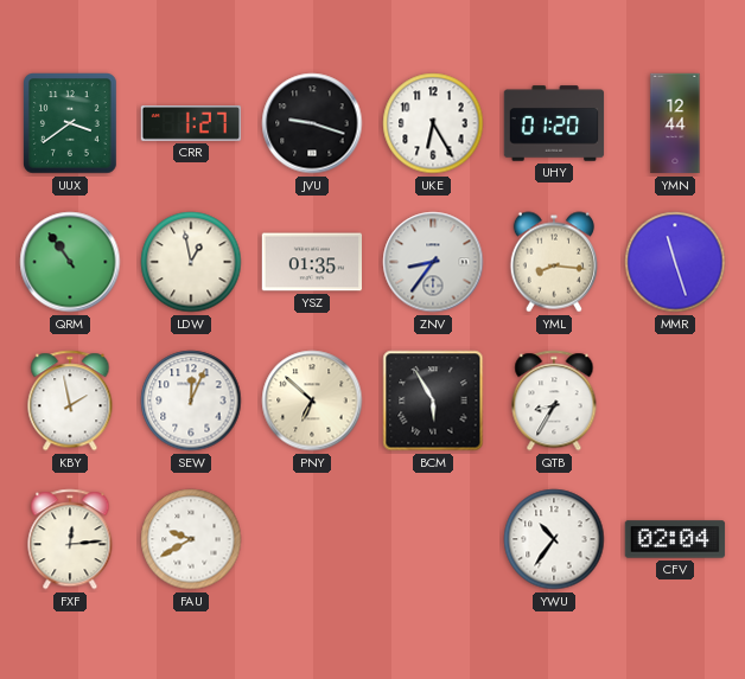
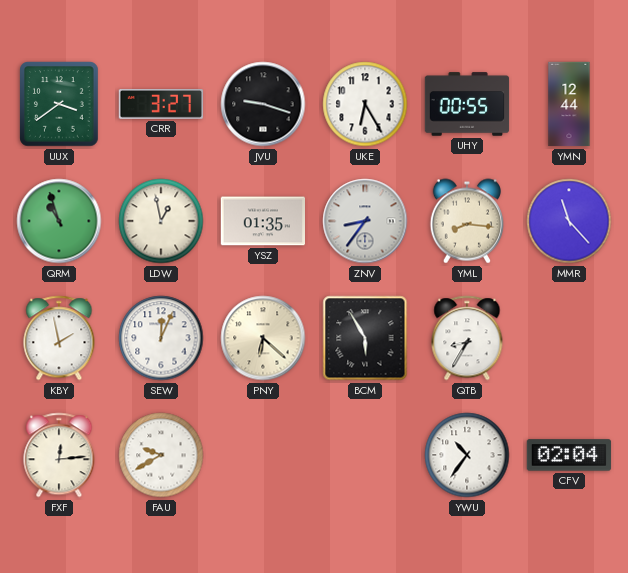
CRR: 1:27 -> 3:27 (161, 105)
UHY: 01:20 -> 00:55 (467, 104)
QRM: 10:54 -> 10:57 (59, 221)
MMR: 11:27 -> 11:23 (569, 221)
PNY: 6:52 -> 6:22 (263, 338)
